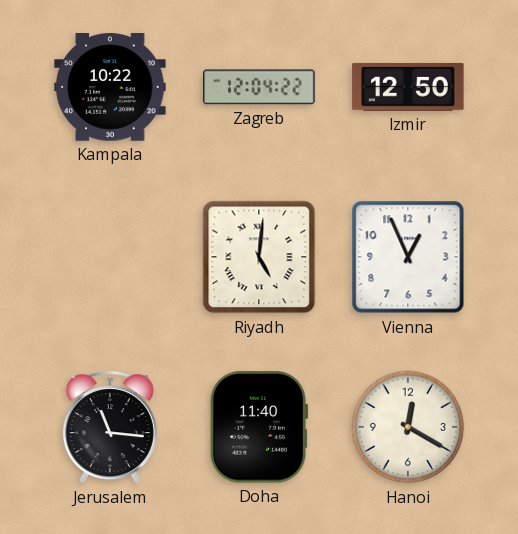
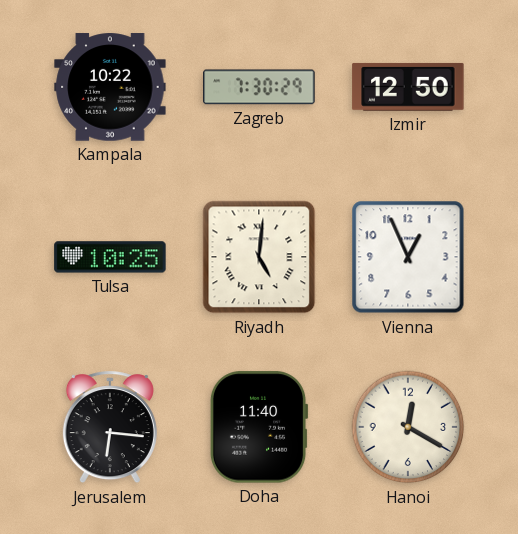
Zagreb: 12:04 -> 7:30 (259, 87)
Tulsa: none -> 10:25 (110, 257)
Jerusalem: 11:16 -> 6:16 (110, 428)
